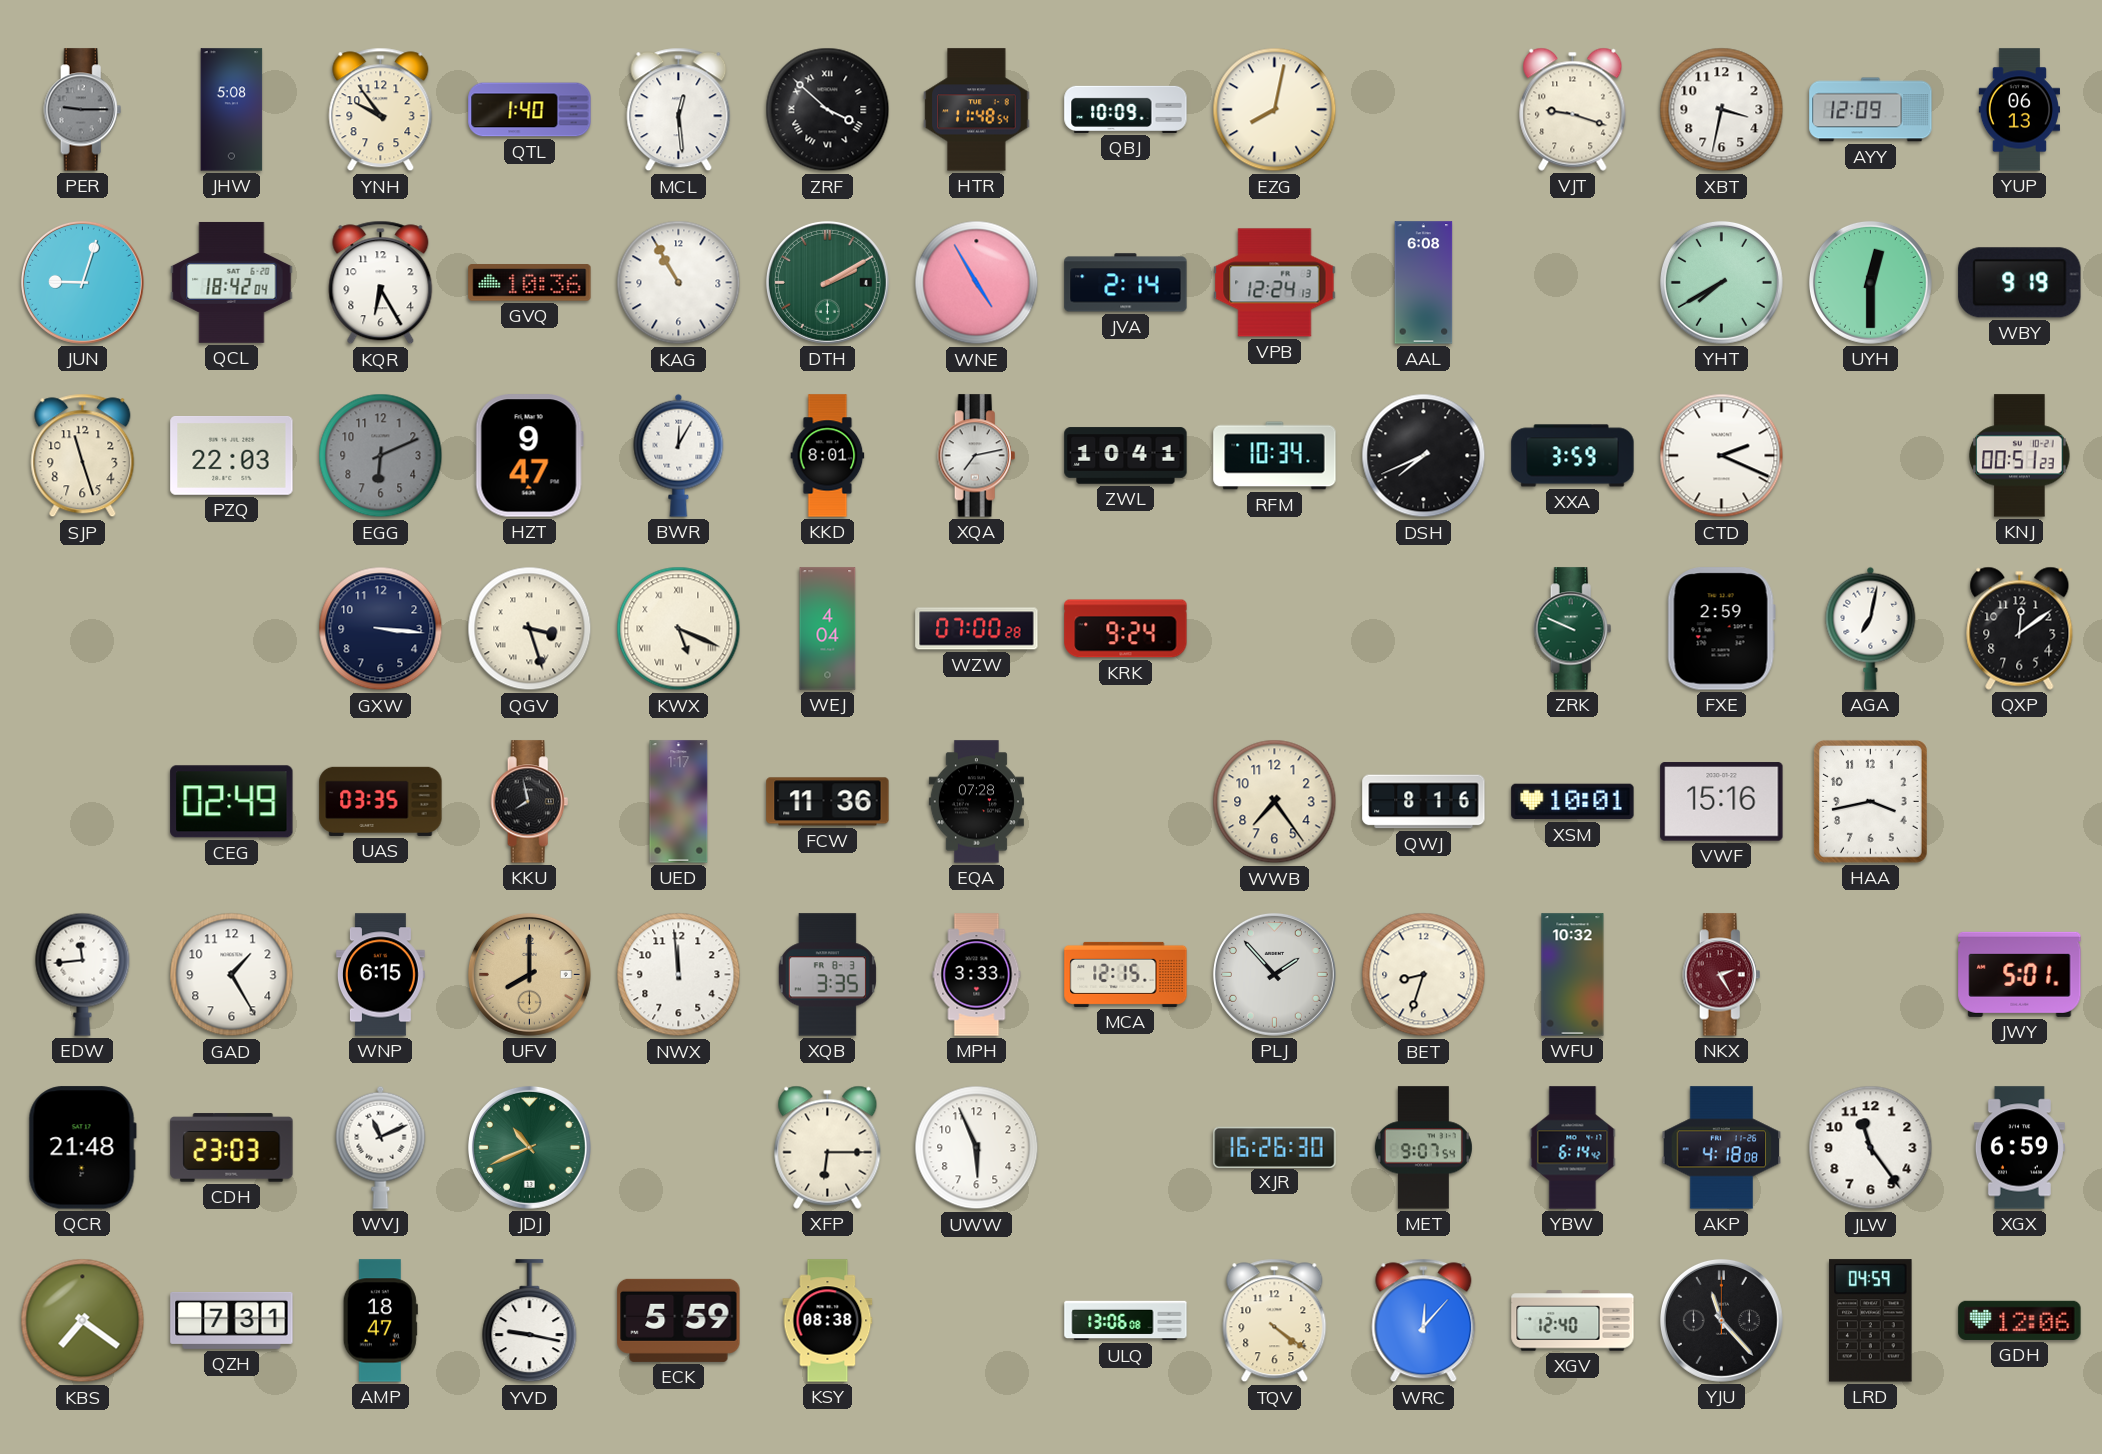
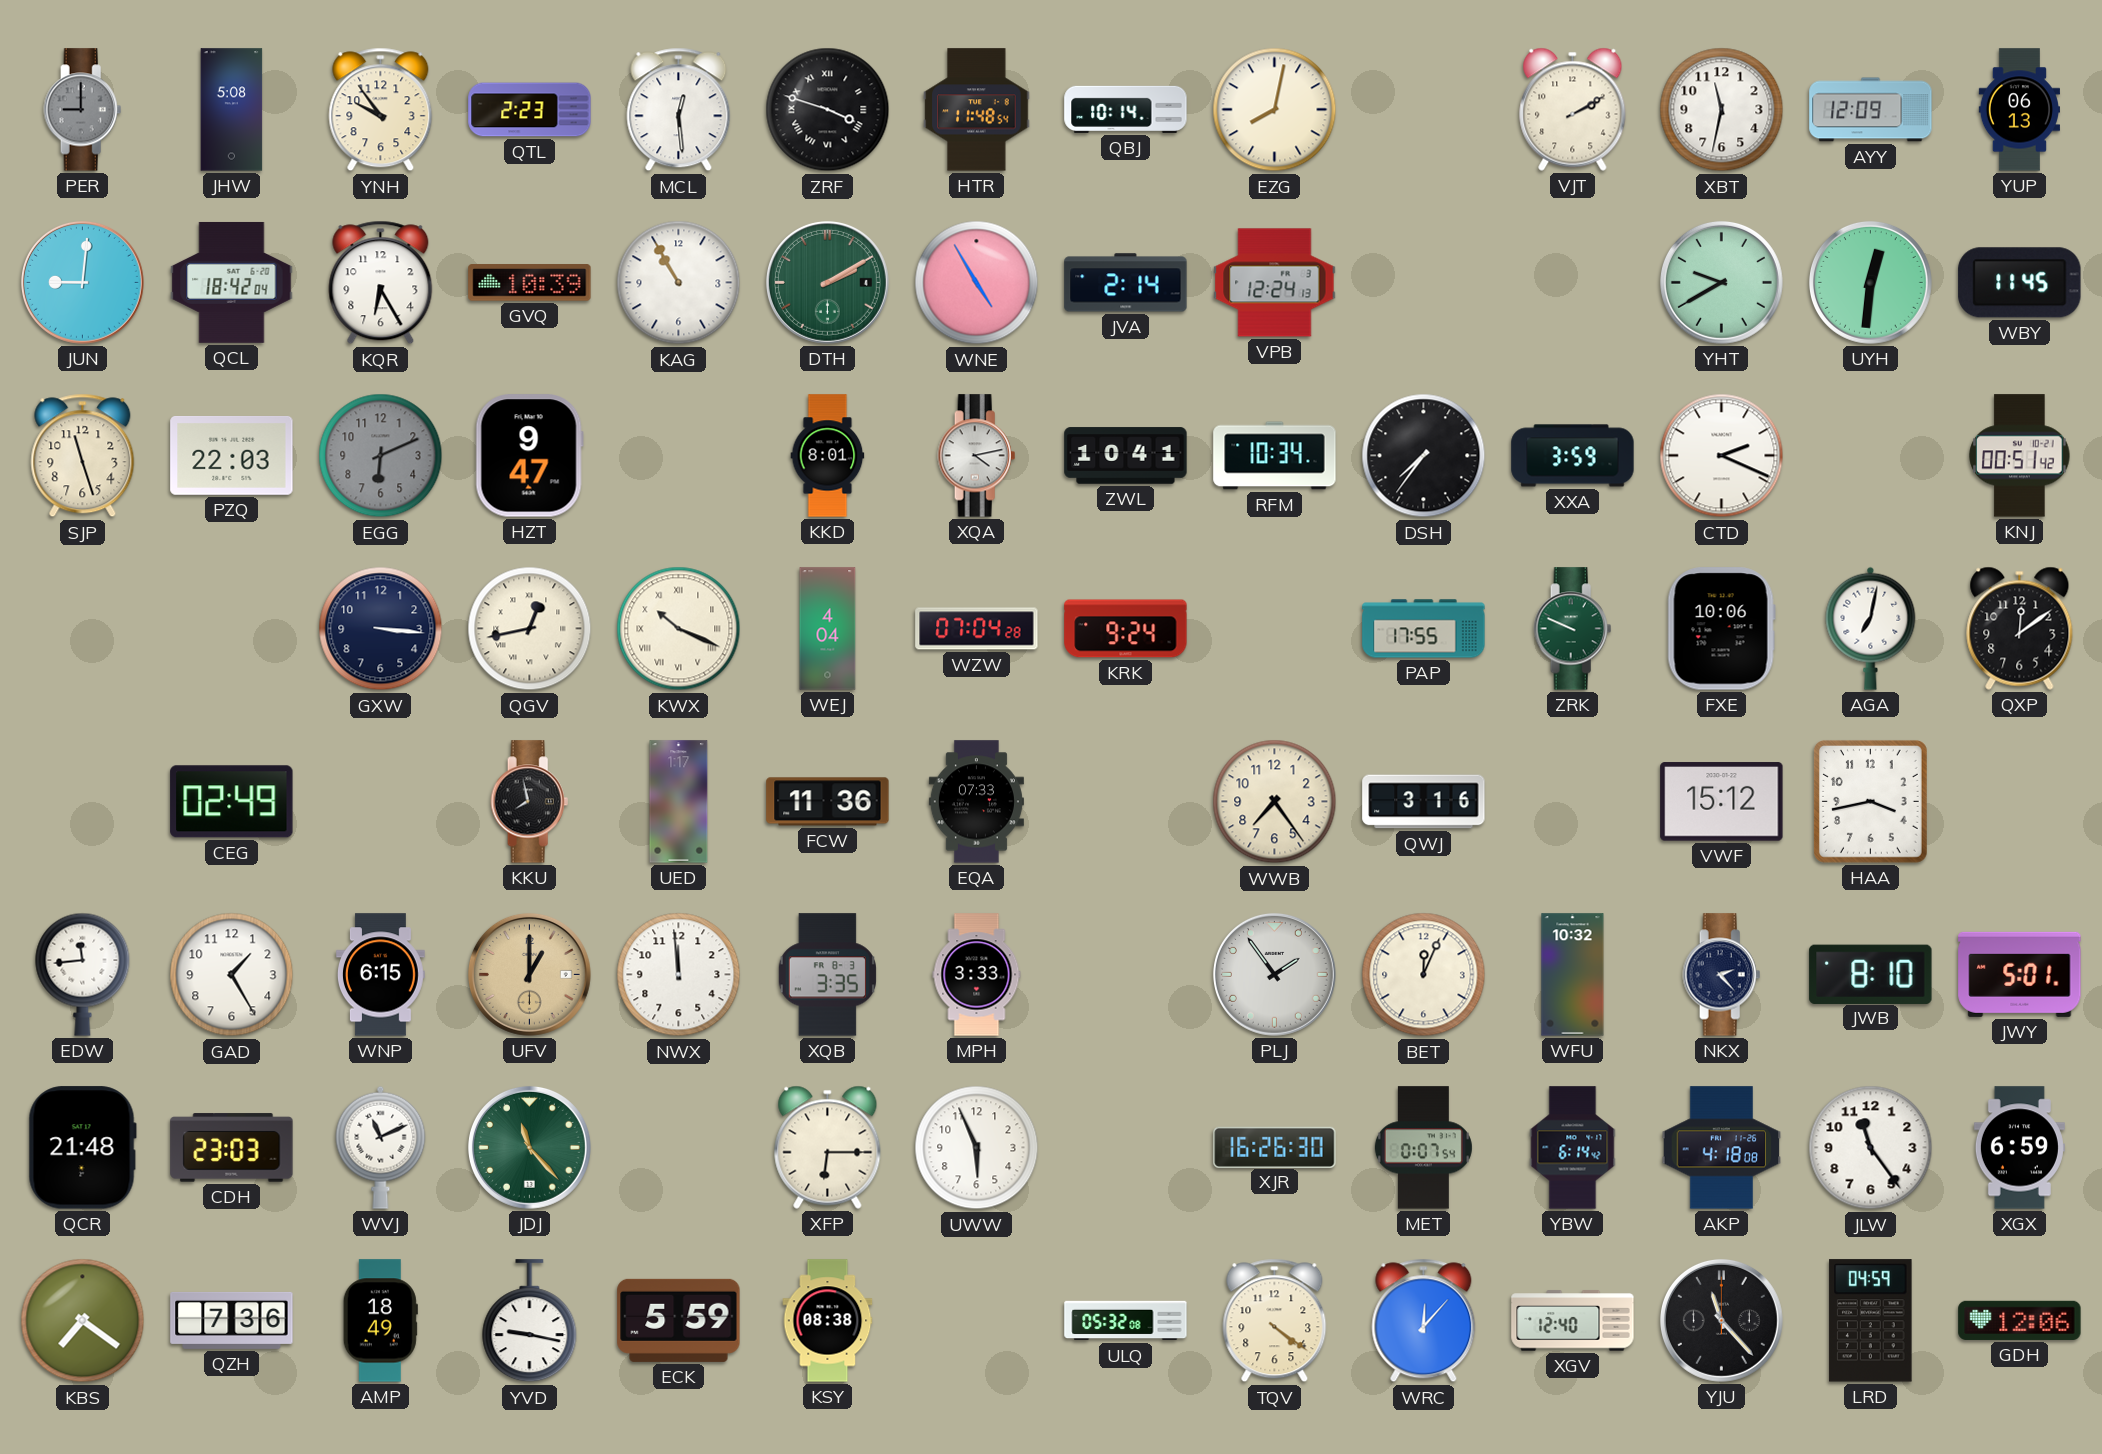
PER: 9:15 -> 9:00 (83, 110)
QTL: 1:40 -> 2:23 (530, 110)
ZRF: 3:52 -> 3:48 (828, 110)
QBJ: 10:09 -> 10:14 (1126, 109)
VJT: 9:18 -> 2:10 (1573, 109)
XBT: 3:32 -> 11:32 (1722, 110)
JUN: 9:03 -> 9:01 (82, 282)
GVQ: 10:36 -> 10:39 (530, 283)
AAL: 6:08 -> none (1424, 283)
YHT: 7:40 -> 9:40 (1721, 282)
UYH: 12:30 -> 12:31 (1870, 282)
WBY: 9:19 -> 11:45 (2020, 283)
BWR: 12:05 -> none (679, 455)
XQA: 7:13 -> 4:13 (977, 456)
DSH: 7:41 -> 7:36 (1424, 456)
KNJ: 00:51:23 -> 00:51:42 (2020, 456)
QGV: 3:27 -> 12:43 (530, 629)
KWX: 5:19 -> 10:19 (679, 629)
WZW: 07:00 -> 07:04 (977, 629)
PAP: none -> 17:55 (1424, 629)
FXE: 2:59 -> 10:06 (1721, 629)
UAS: 03:35 -> none (381, 801)
EQA: 07:28 -> 07:33 (976, 802)
QWJ: 8:16 -> 3:16 (1424, 802)
XSM: 10:01 -> none (1573, 802)
VWF: 15:16 -> 15:12 (1722, 802)
UFV: 8:00 -> 1:00 (529, 974)
MCA: 12:15 -> none (1126, 974)
PLJ: 1:53 -> 1:54 (1274, 974)
BET: 8:33 -> 12:04 (1424, 975)
NKX: 2:25 -> 2:23 (1722, 975)
NKX dial: burgundy -> navy (1722, 975)
JWB: none -> 8:10 (1871, 974)
JDJ: 10:41 -> 11:23 (529, 1147)
MET: 9:07 -> 0:07 (1423, 1148)
QZH: 7:31 -> 7:36 (232, 1320)
AMP: 18:47 -> 18:49 (380, 1321)
ULQ: 13:06 -> 05:32 (1126, 1321)
